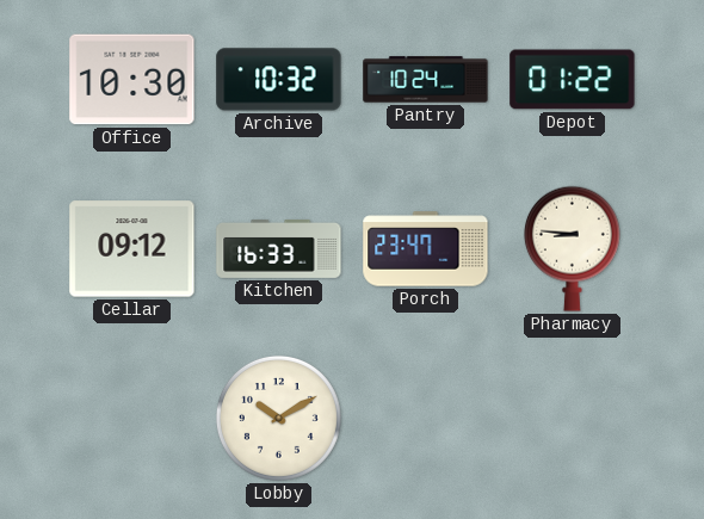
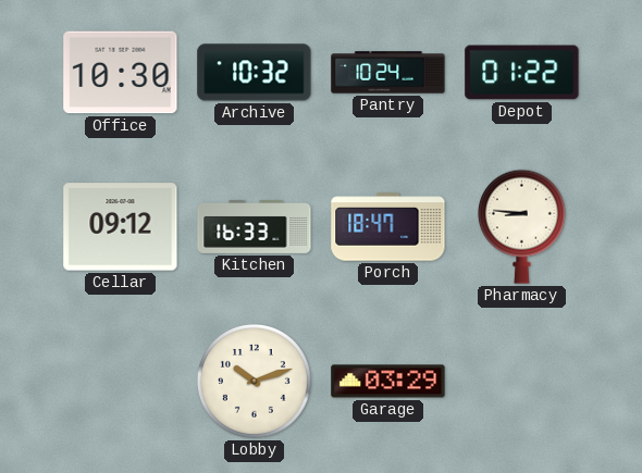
Porch: 23:47 -> 18:47 (388, 227)
Lobby: 10:10 -> 10:12 (254, 381)
Garage: none -> 03:29 (388, 382)
